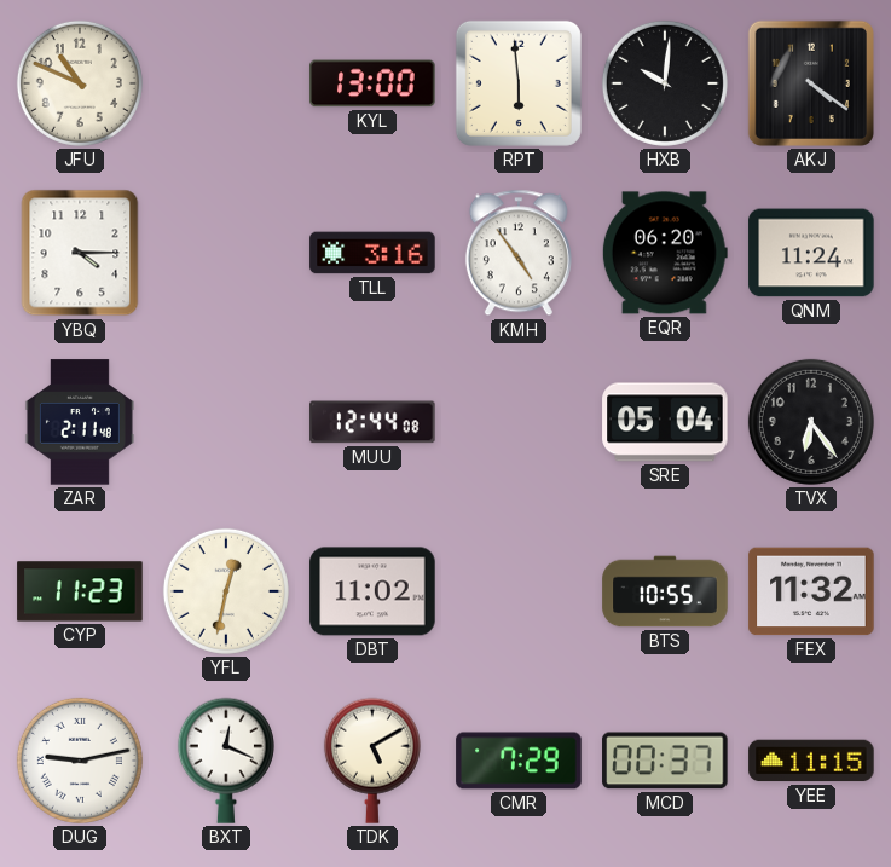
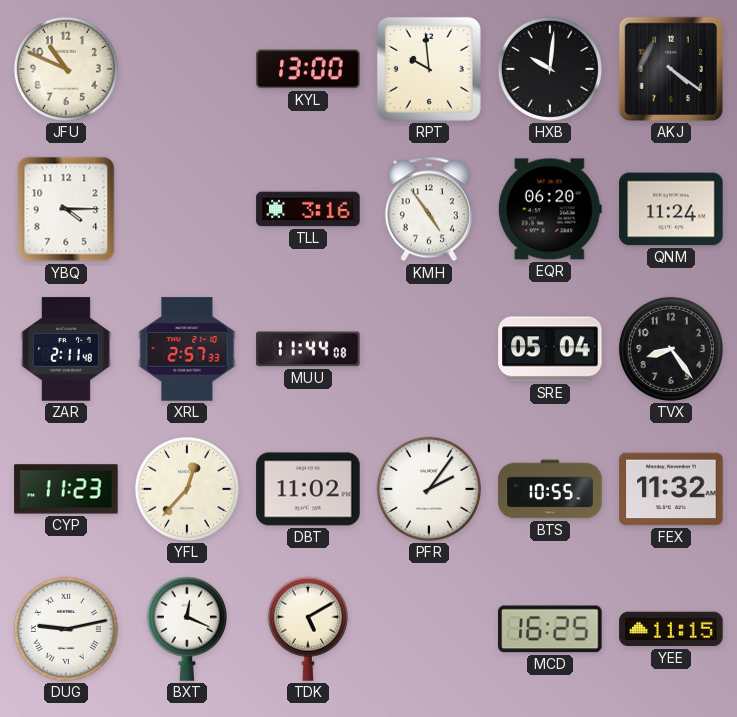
RPT: 5:59 -> 9:59 (429, 69)
XRL: none -> 2:57 (187, 349)
MUU: 12:44 -> 11:44 (308, 349)
TVX: 6:24 -> 8:24 (671, 349)
YFL: 12:32 -> 12:37 (187, 489)
PFR: none -> 2:06 (429, 489)
CMR: 7:29 -> none (519, 761)
MCD: 00:37 -> 16:25 (550, 629)
